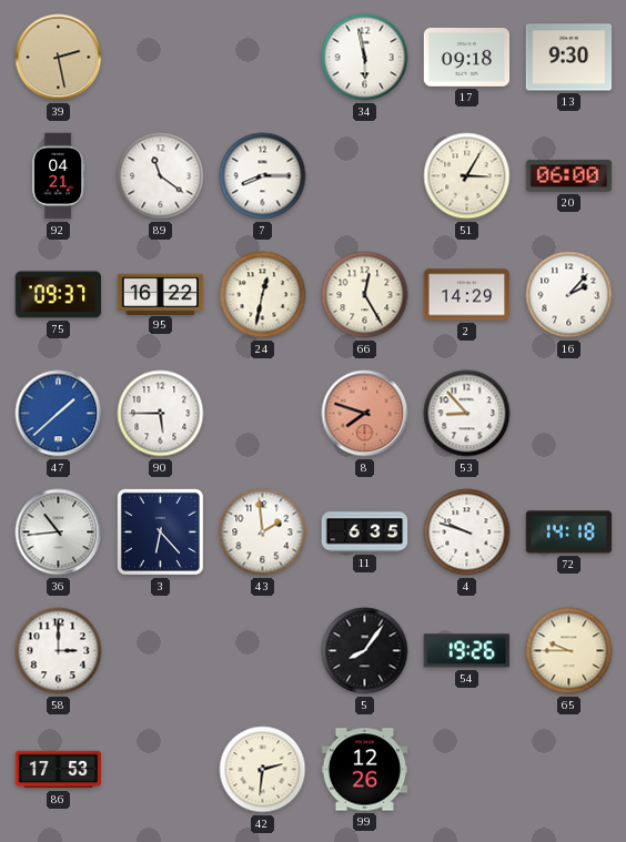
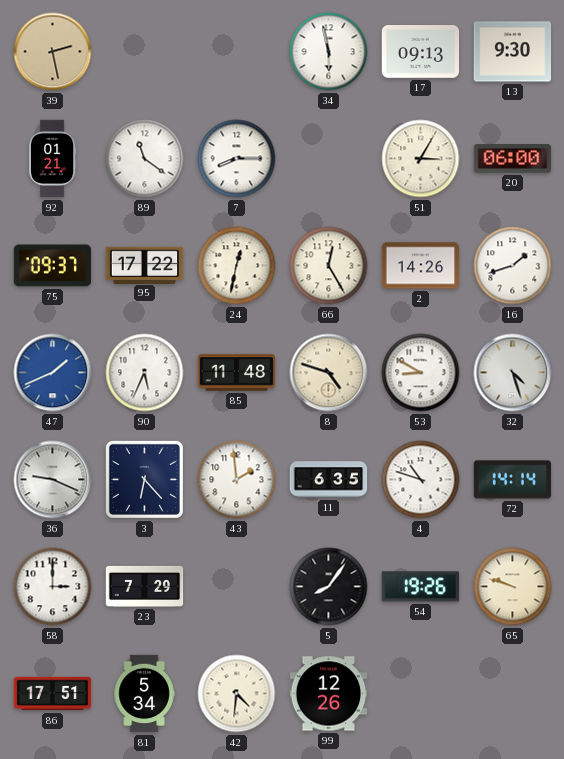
17: 09:18 -> 09:13 (421, 52)
92: 04:21 -> 01:21 (52, 159)
95: 16:22 -> 17:22 (145, 265)
2: 14:29 -> 14:26 (421, 266)
16: 2:07 -> 1:42 (513, 266)
47: 1:38 -> 1:41 (53, 373)
90: 5:45 -> 5:34 (145, 373)
85: none -> 11:48 (237, 373)
8: 7:48 -> 4:48 (329, 373)
8 dial: salmon -> cream (329, 373)
53: 8:53 -> 8:50 (421, 373)
32: none -> 4:27 (513, 373)
36: 10:44 -> 9:19 (53, 480)
4: 9:48 -> 10:48 (421, 480)
72: 14:18 -> 14:14 (513, 480)
23: none -> 7:29 (145, 586)
65: 9:45 -> 9:48 (513, 587)
86: 17:53 -> 17:51 (53, 694)
81: none -> 5:34 (144, 694)
42: 2:31 -> 4:31 (237, 694)
